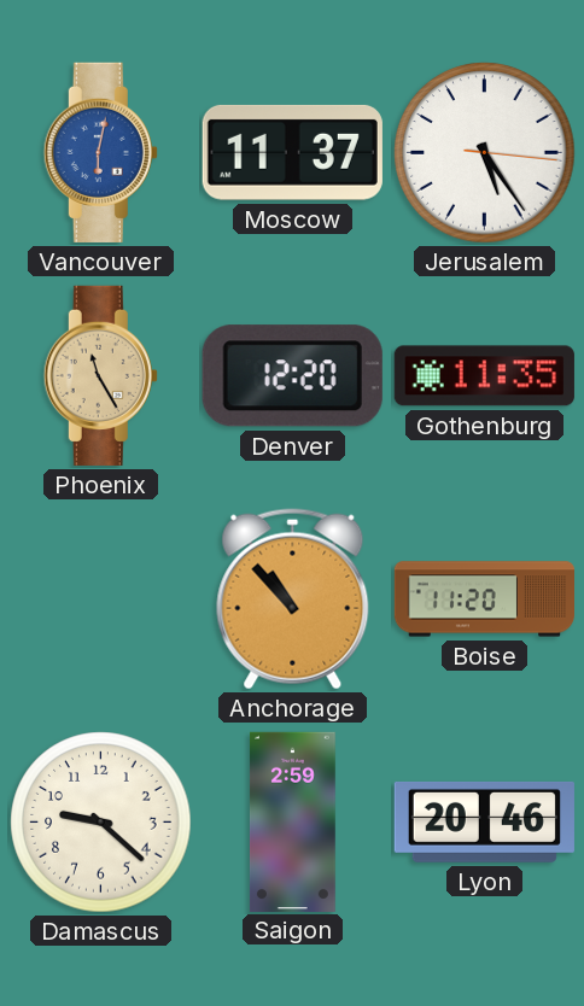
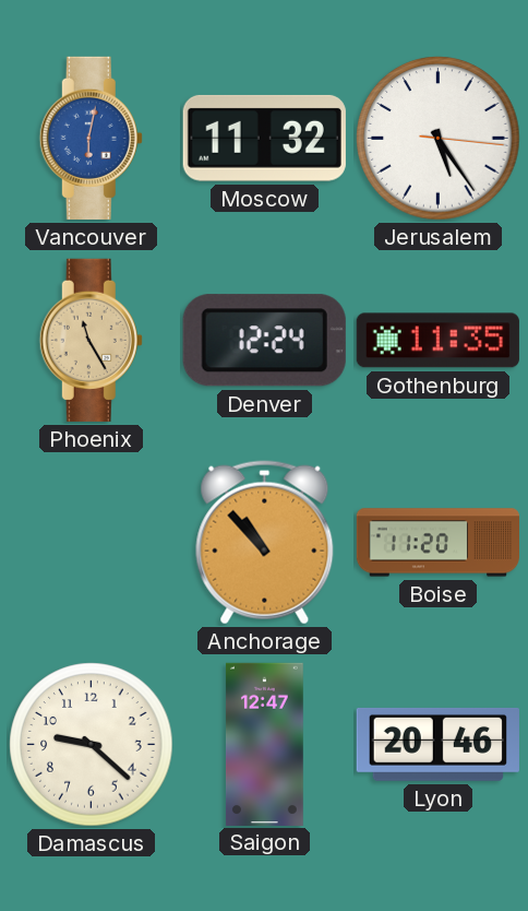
Moscow: 11:37 -> 11:32 (264, 138)
Denver: 12:20 -> 12:24 (264, 341)
Saigon: 2:59 -> 12:47 (264, 744)
